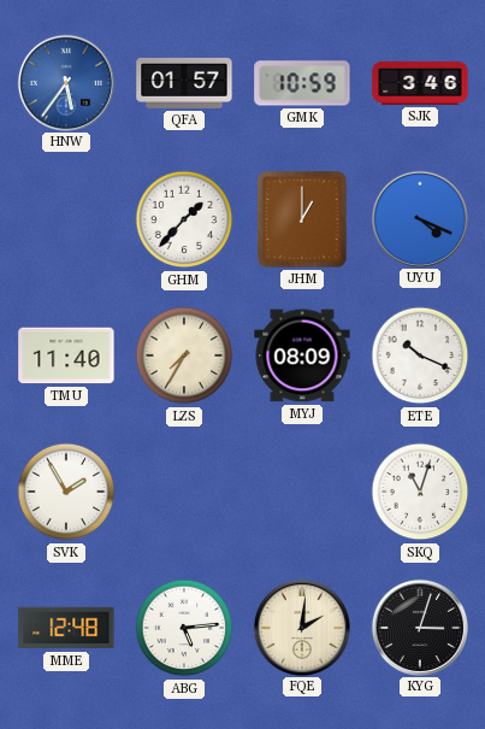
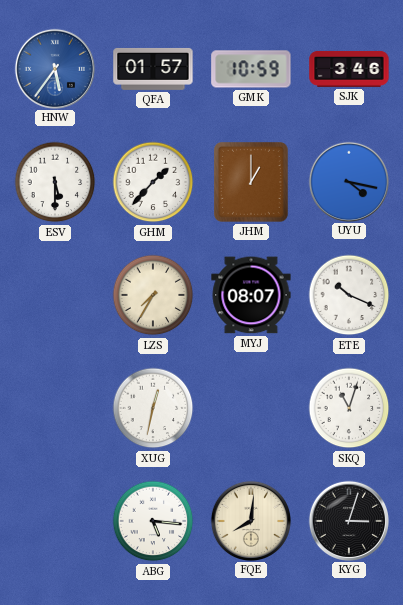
ESV: none -> 5:30 (55, 182)
UYU: 4:19 -> 4:17 (348, 181)
TMU: 11:40 -> none (66, 355)
MYJ: 08:09 -> 08:07 (251, 295)
SVK: 1:55 -> none (66, 492)
XUG: none -> 12:32 (153, 408)
MME: 12:48 -> none (66, 628)
ABG: 5:14 -> 5:16 (153, 521)
FQE: 2:01 -> 8:01 (250, 520)
